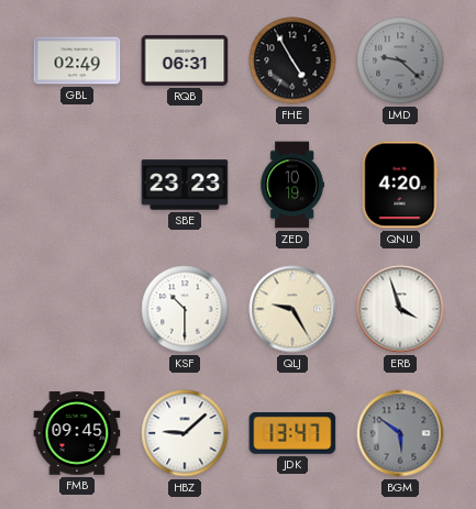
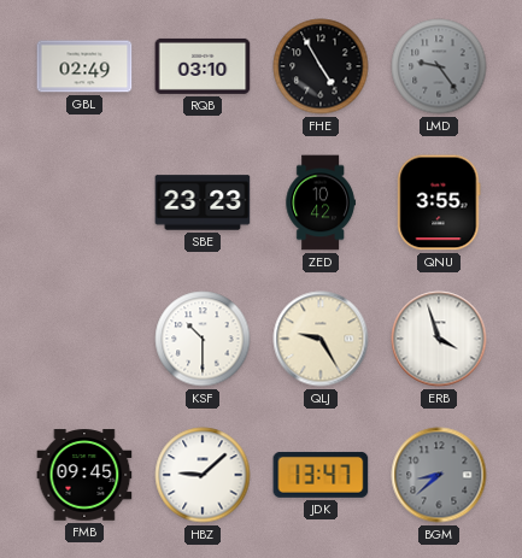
RQB: 06:31 -> 03:10 (203, 66)
LMD: 9:22 -> 9:24 (439, 66)
ZED: 10:19 -> 10:42 (321, 202)
QNU: 4:20 -> 3:55 (439, 202)
BGM: 5:51 -> 8:38 (439, 475)
